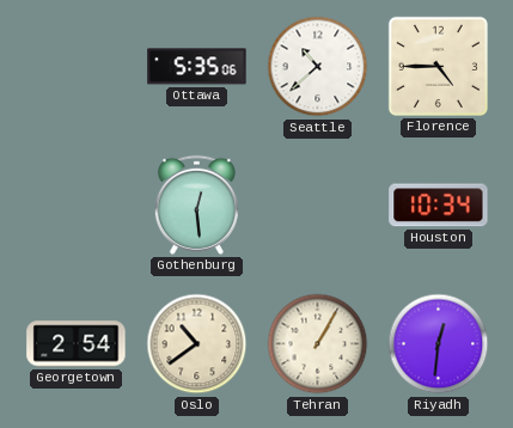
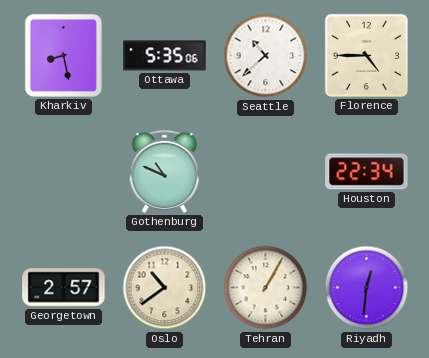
Kharkiv: none -> 8:28 (63, 55)
Gothenburg: 12:29 -> 10:49 (164, 171)
Houston: 10:34 -> 22:34 (367, 172)
Georgetown: 2:54 -> 2:57 (64, 288)
